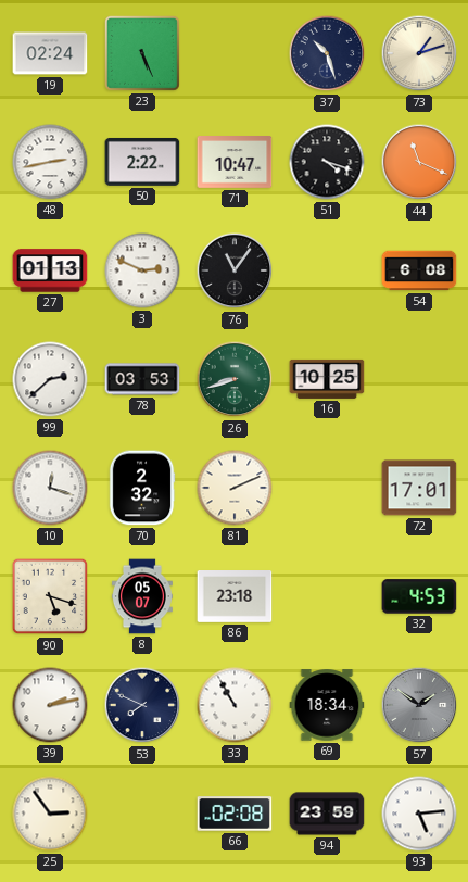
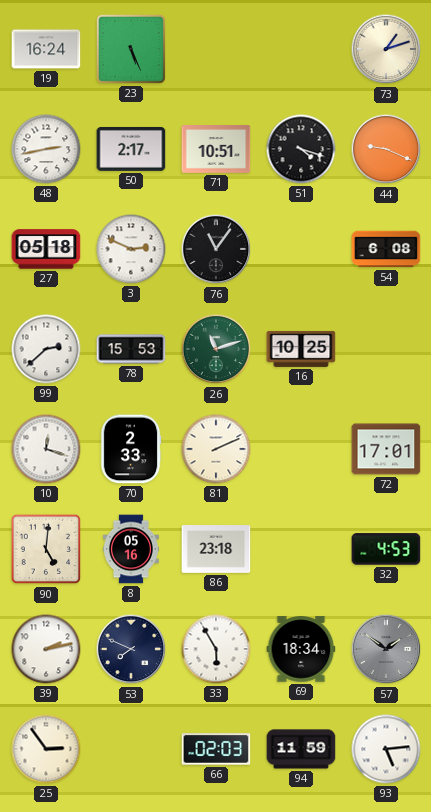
19: 02:24 -> 16:24 (46, 49)
37: 10:27 -> none (327, 53)
50: 2:22 -> 2:17 (131, 149)
71: 10:47 -> 10:51 (216, 150)
44: 11:19 -> 9:19 (386, 149)
27: 01:13 -> 05:18 (46, 249)
78: 03:53 -> 15:53 (131, 349)
26: 8:42 -> 11:12 (216, 349)
70: 2:32 -> 2:33 (131, 449)
90: 5:18 -> 5:01 (46, 549)
8: 05:07 -> 05:16 (131, 549)
33: 10:55 -> 5:55 (216, 649)
66: 02:08 -> 02:03 (216, 749)
94: 23:59 -> 11:59 (301, 749)
